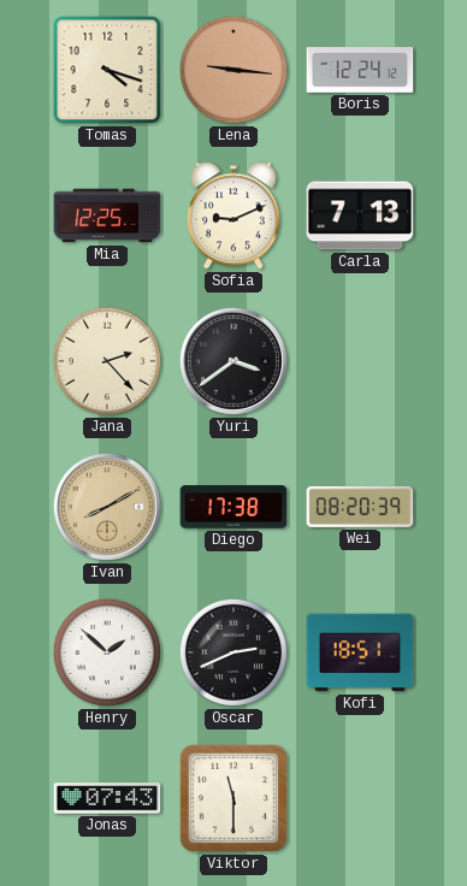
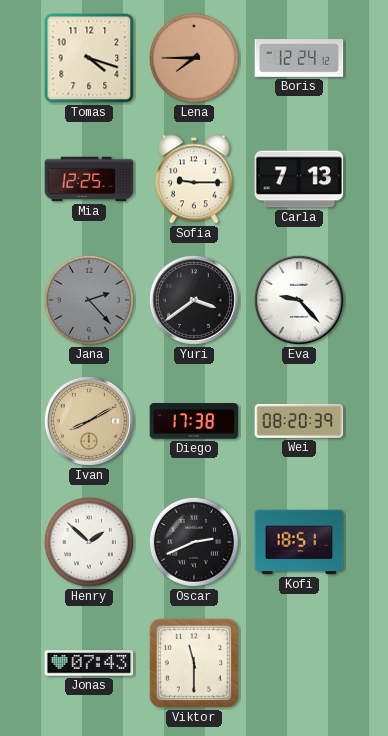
Lena: 9:16 -> 7:45 (194, 58)
Sofia: 9:11 -> 9:15 (194, 179)
Jana dial: cream -> grey (89, 300)
Eva: none -> 9:23 (299, 300)
